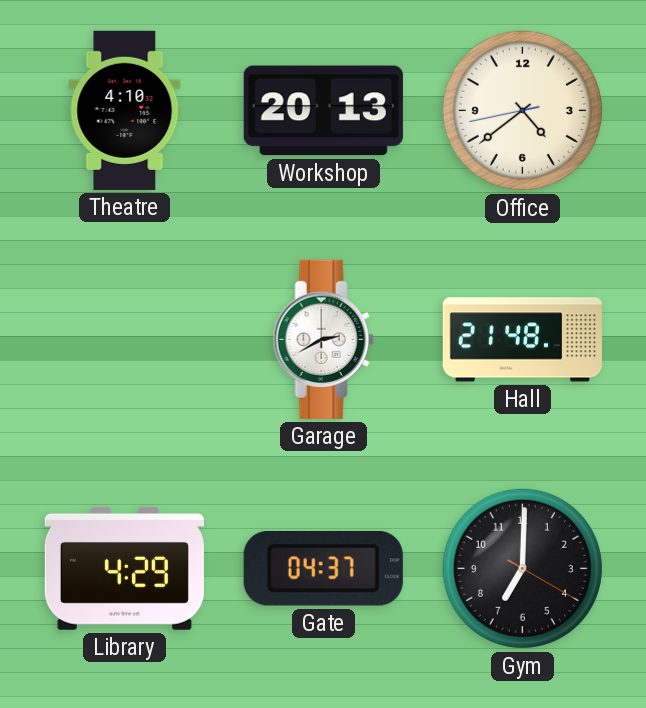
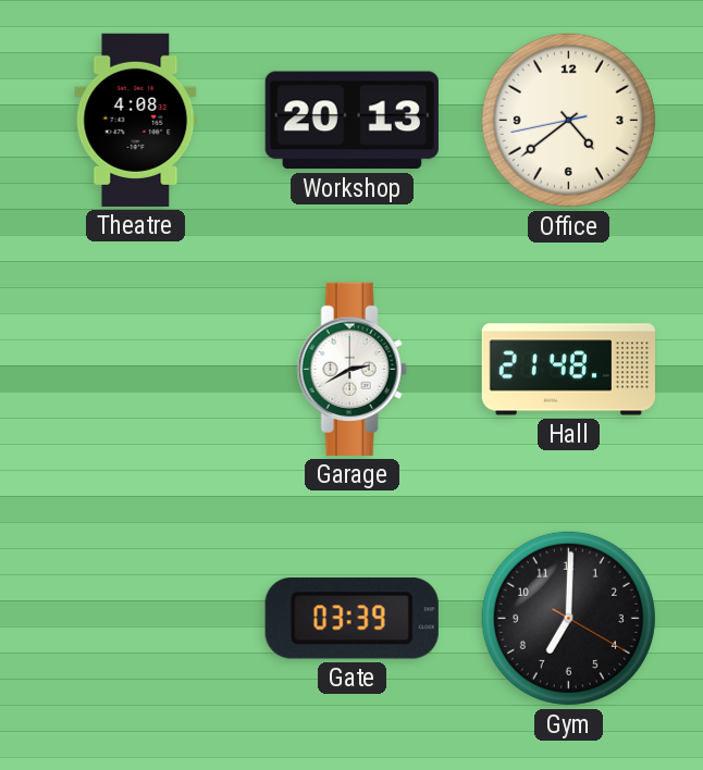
Theatre: 4:10 -> 4:08 (136, 120)
Library: 4:29 -> none (124, 569)
Gate: 04:37 -> 03:39 (351, 618)
